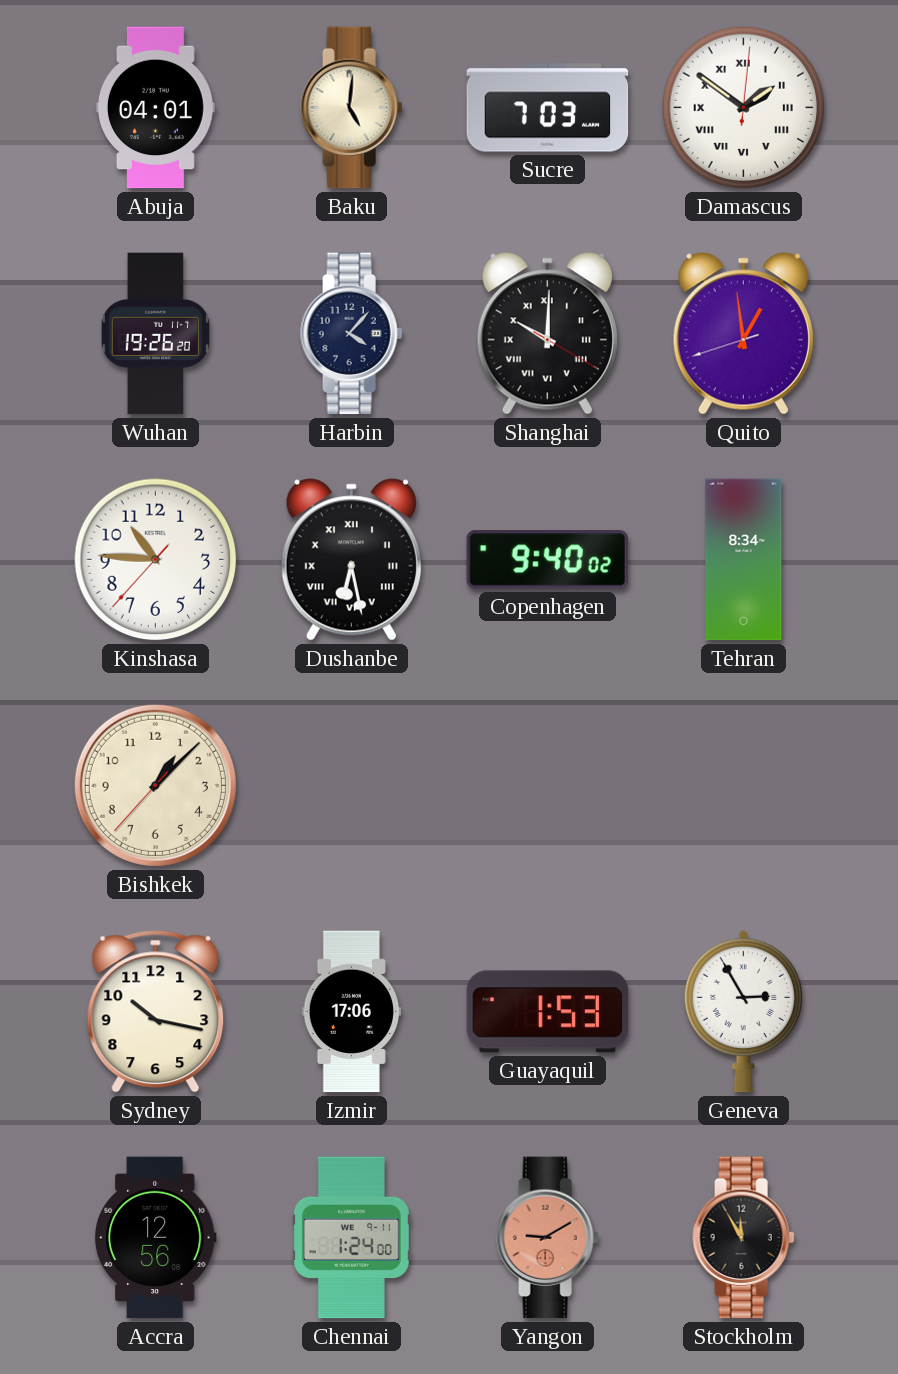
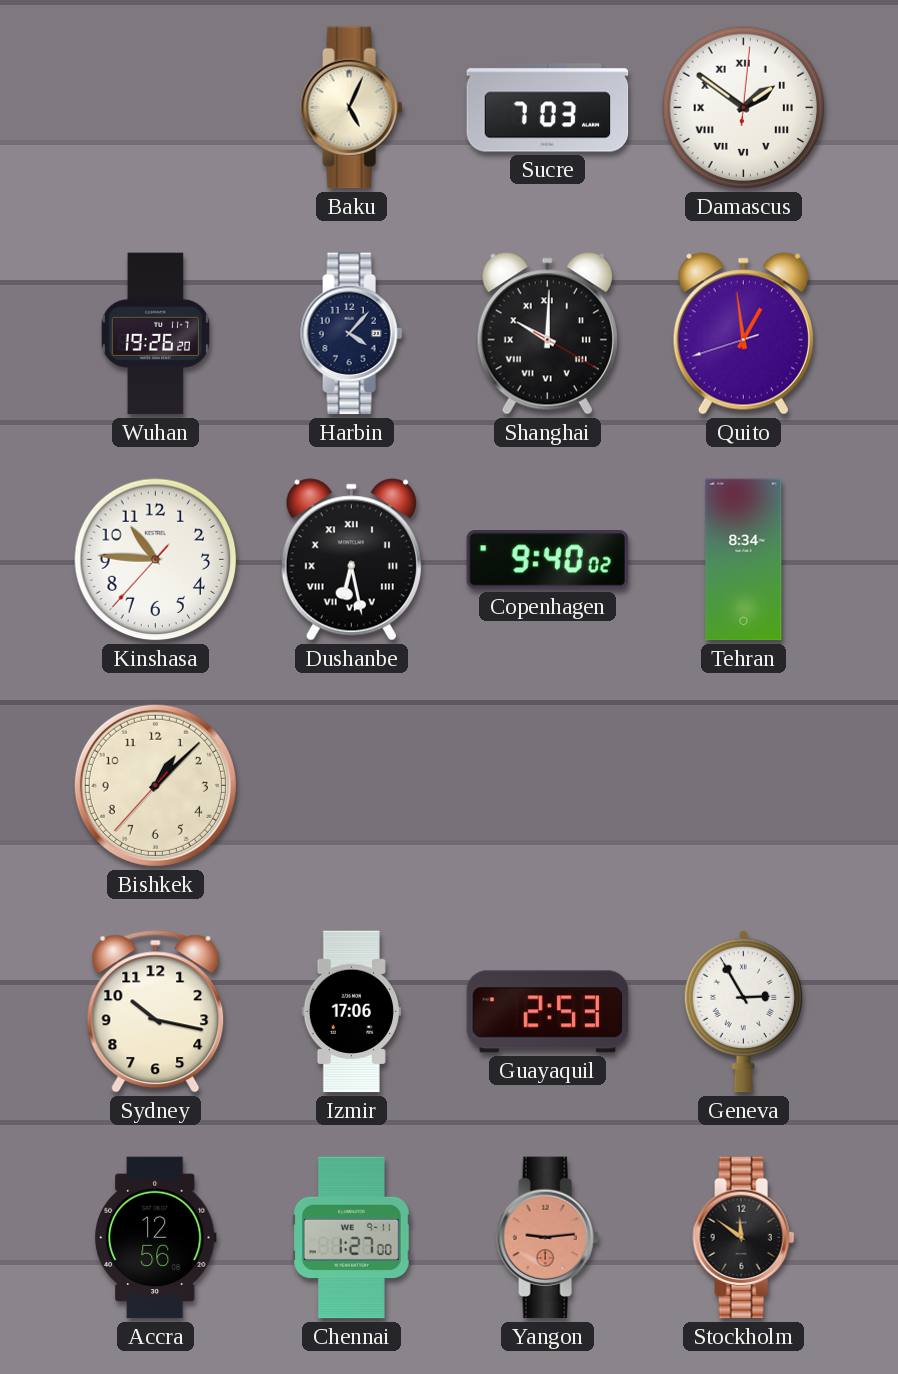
Abuja: 04:01 -> none (155, 108)
Baku: 5:01 -> 5:04 (352, 108)
Guayaquil: 1:53 -> 2:53 (548, 1012)
Chennai: 1:24 -> 1:27 (352, 1238)
Yangon: 9:10 -> 9:14 (548, 1238)
Stockholm: 11:55 -> 11:51 (744, 1238)
